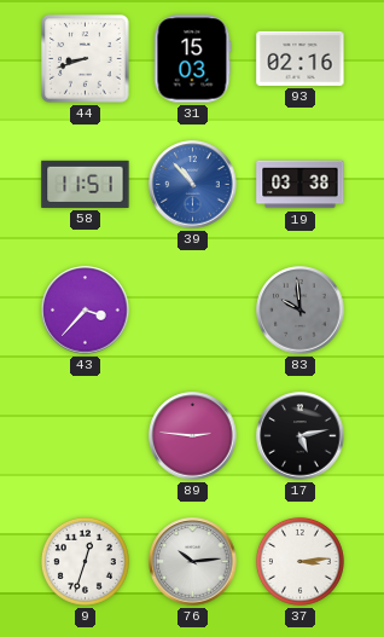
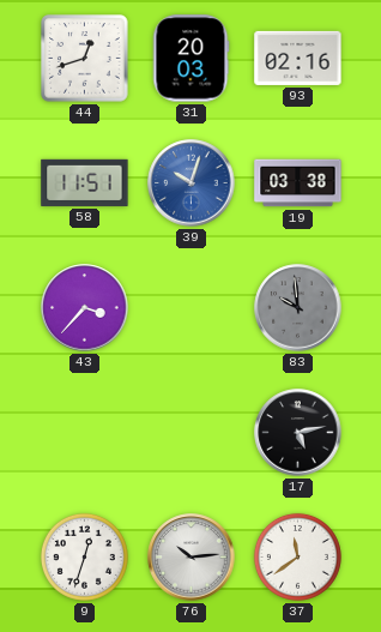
44: 8:42 -> 12:42 (85, 59)
31: 15:03 -> 20:03 (190, 59)
39: 10:53 -> 10:03 (192, 183)
89: 2:46 -> none (193, 436)
37: 3:14 -> 11:39 (297, 556)
